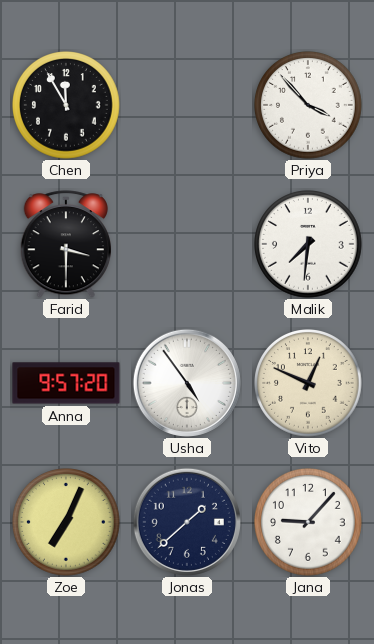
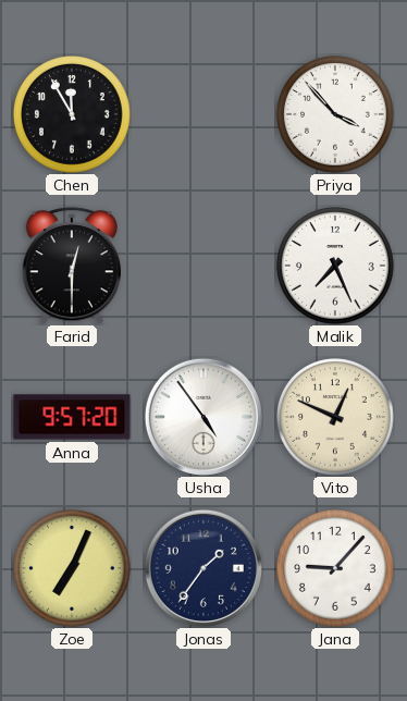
Farid: 3:30 -> 12:30 (71, 266)
Malik: 7:31 -> 7:26 (336, 267)
Jonas: 1:38 -> 1:36 (203, 568)
